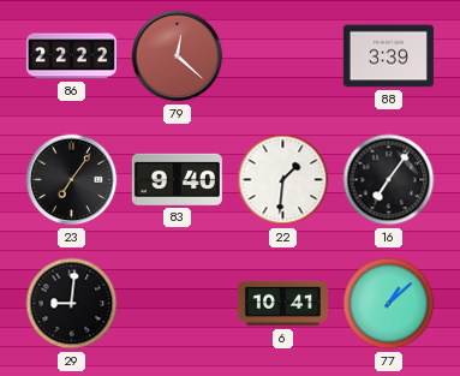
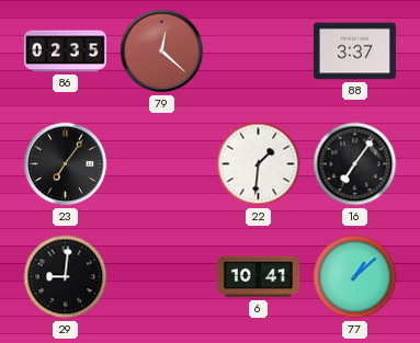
86: 22:22 -> 02:35 (65, 52)
88: 3:39 -> 3:37 (354, 52)
83: 9:40 -> none (177, 179)
